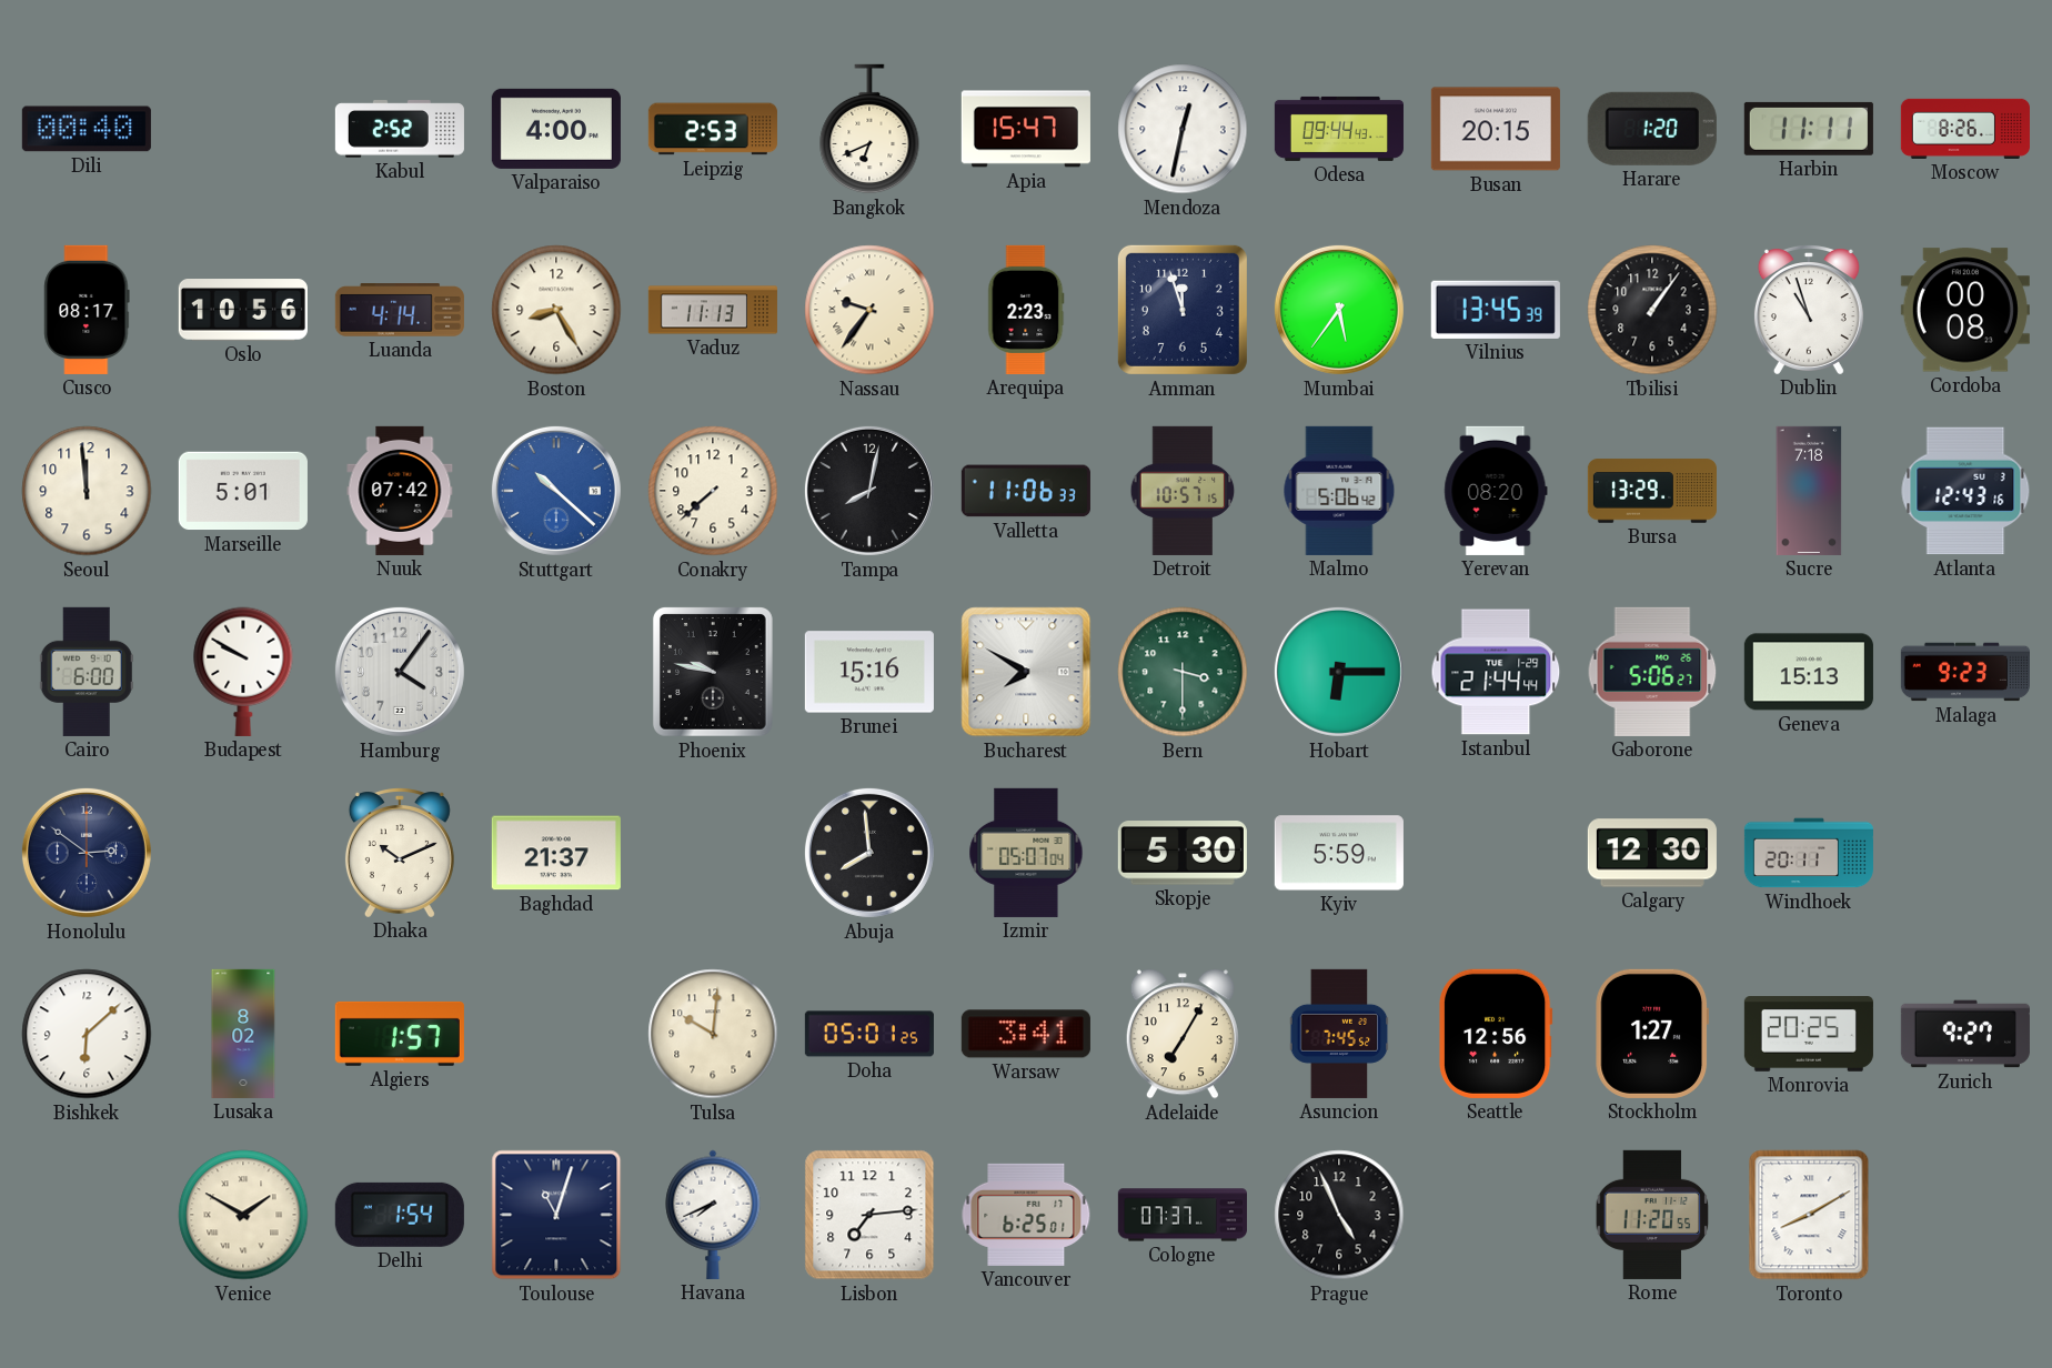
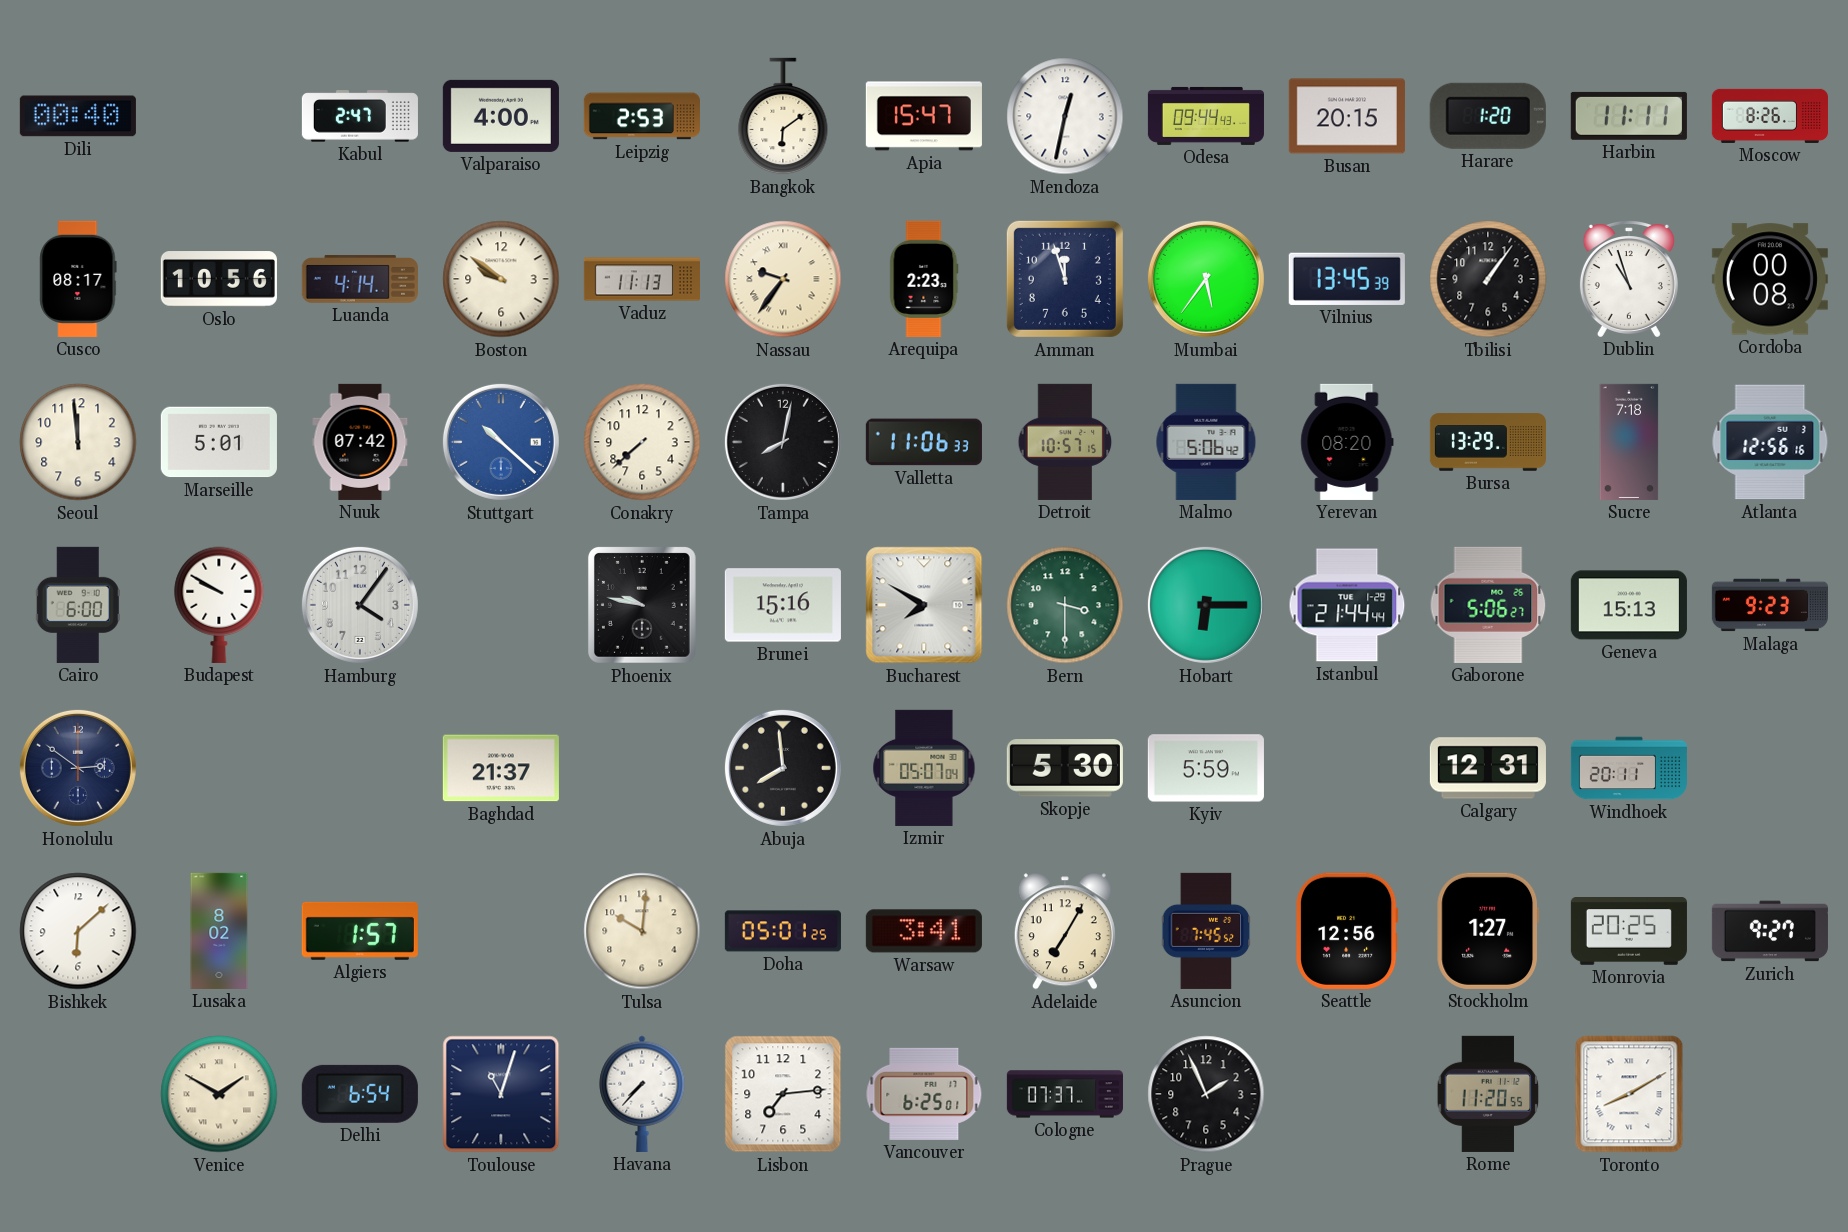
Kabul: 2:52 -> 2:47 (360, 116)
Bangkok: 6:41 -> 6:09 (783, 116)
Boston: 8:25 -> 9:51 (501, 279)
Atlanta: 12:43 -> 12:56 (1770, 442)
Dhaka: 10:11 -> none (400, 853)
Calgary: 12:30 -> 12:31 (1488, 768)
Delhi: 1:54 -> 6:54 (360, 1094)
Havana: 7:41 -> 7:37 (642, 1094)
Prague: 4:56 -> 1:56 (1206, 1094)
